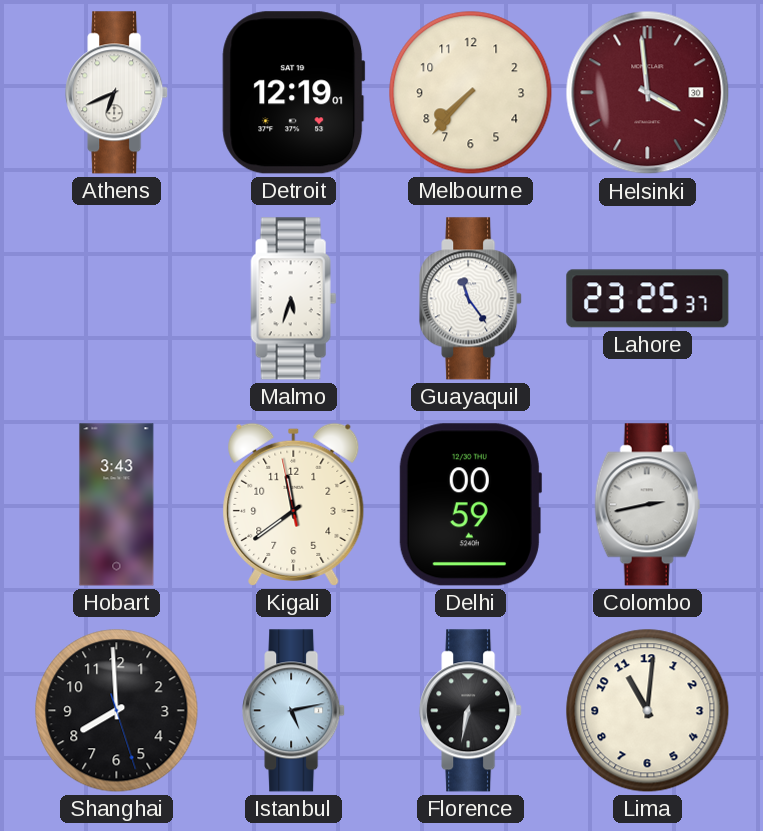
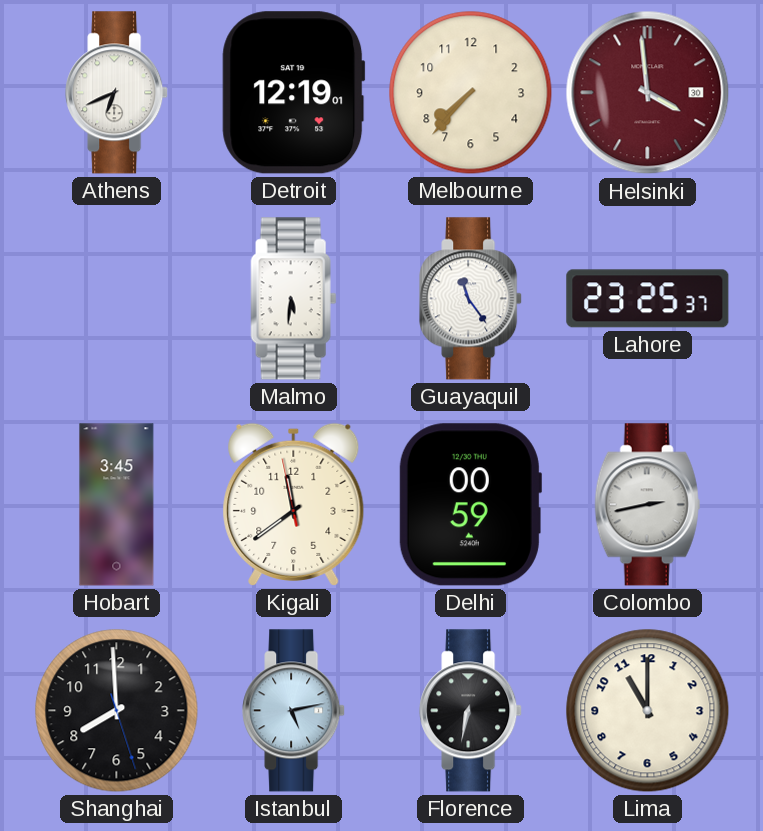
Malmo: 5:33 -> 5:31 (294, 299)
Hobart: 3:43 -> 3:45 (117, 505)
Lima: 11:01 -> 11:00 (648, 711)
